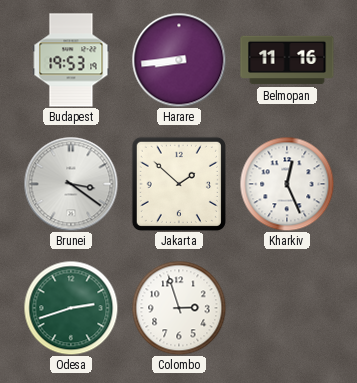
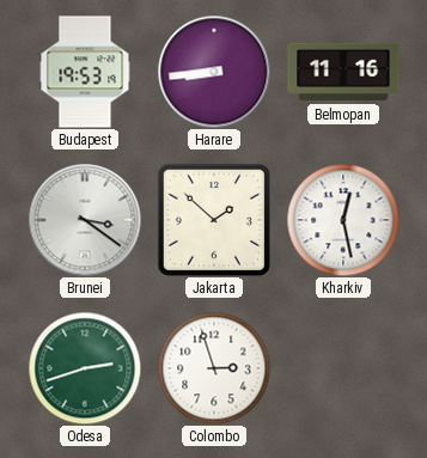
Kharkiv: 12:26 -> 12:28 (343, 220)
